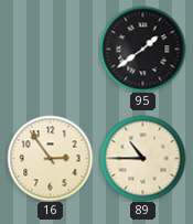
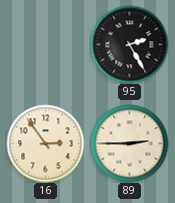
95: 1:39 -> 2:25 (129, 44)
89: 10:45 -> 2:45 (129, 143)
